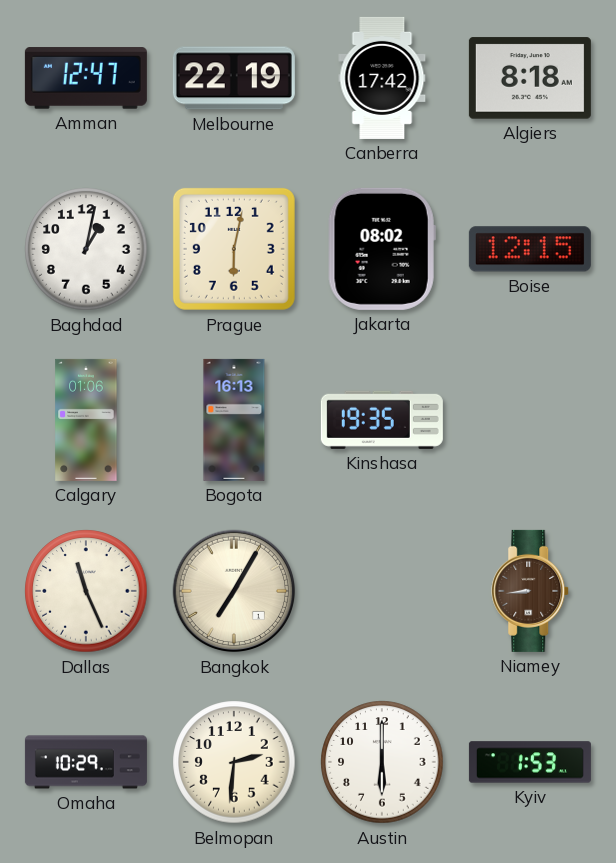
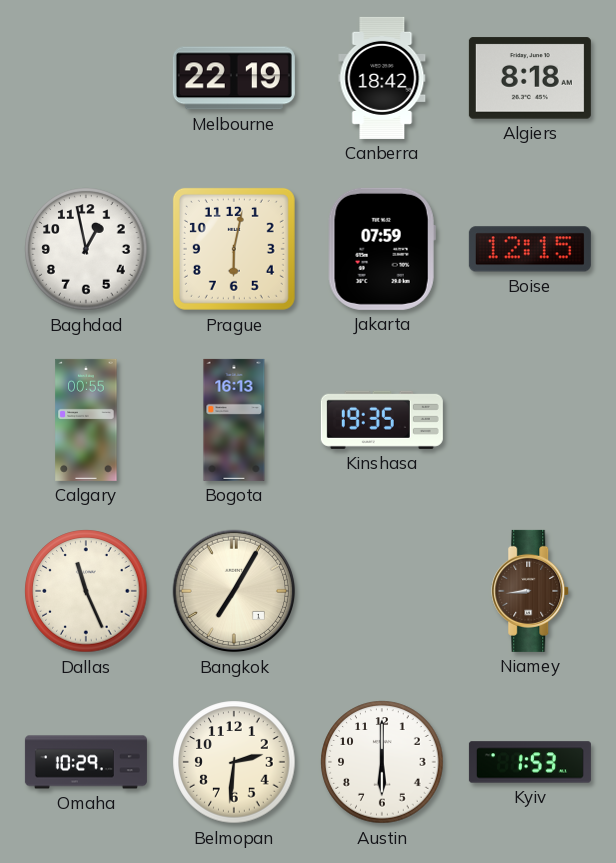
Amman: 12:47 -> none (86, 78)
Canberra: 17:42 -> 18:42 (382, 78)
Baghdad: 1:02 -> 12:58 (86, 249)
Jakarta: 08:02 -> 07:59 (382, 249)
Calgary: 01:06 -> 00:55 (86, 420)
